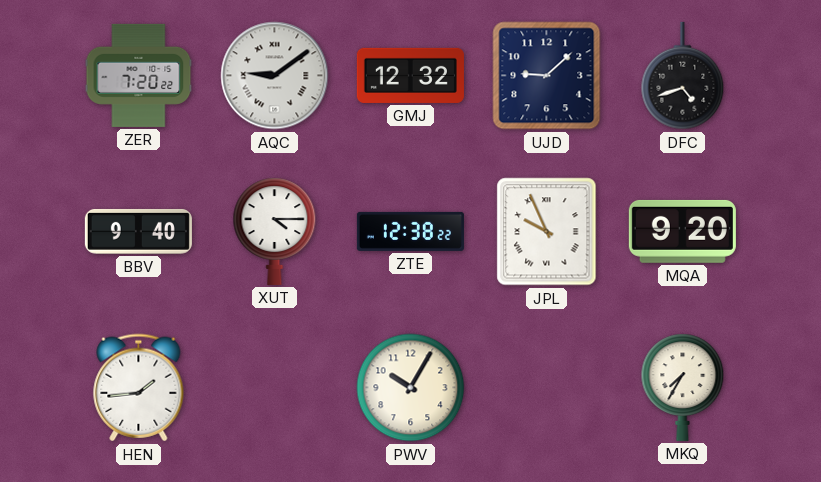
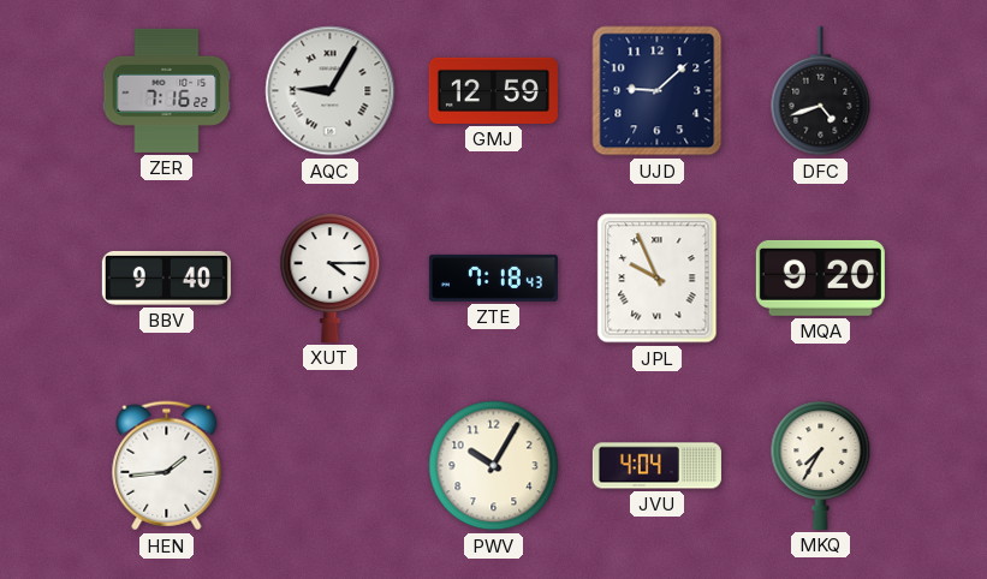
ZER: 7:20 -> 7:16 (167, 90)
AQC: 9:09 -> 9:05 (331, 91)
GMJ: 12:32 -> 12:59 (493, 90)
ZTE: 12:38 -> 7:18 (493, 277)
JVU: none -> 4:04 (656, 466)
